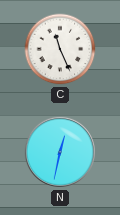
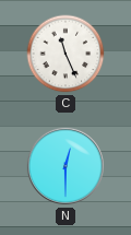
N: 12:32 -> 12:30 (65, 166)
